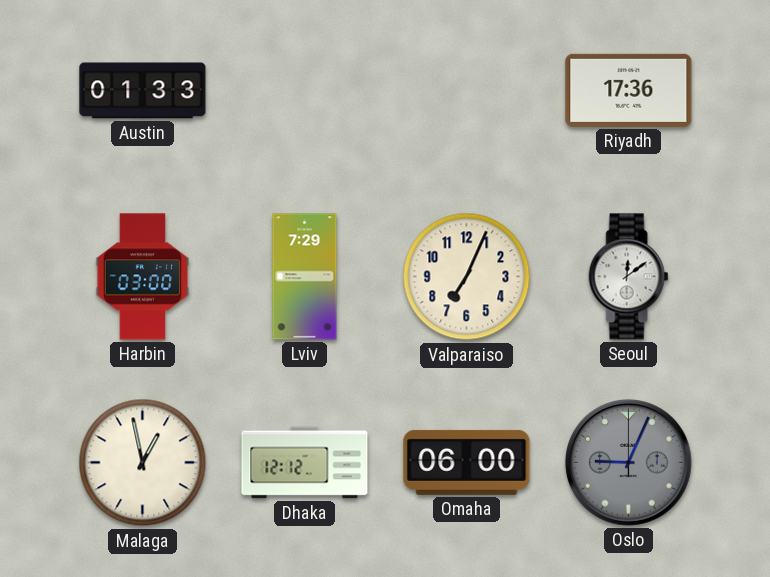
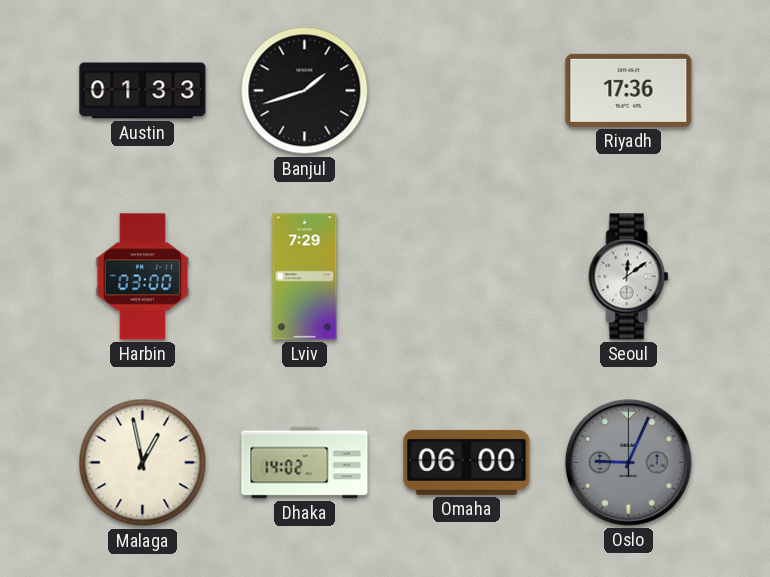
Banjul: none -> 1:42 (305, 91)
Valparaiso: 7:04 -> none (467, 277)
Dhaka: 12:12 -> 14:02 (305, 463)
